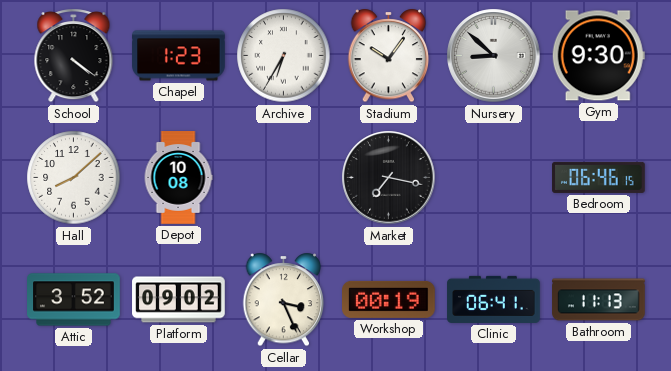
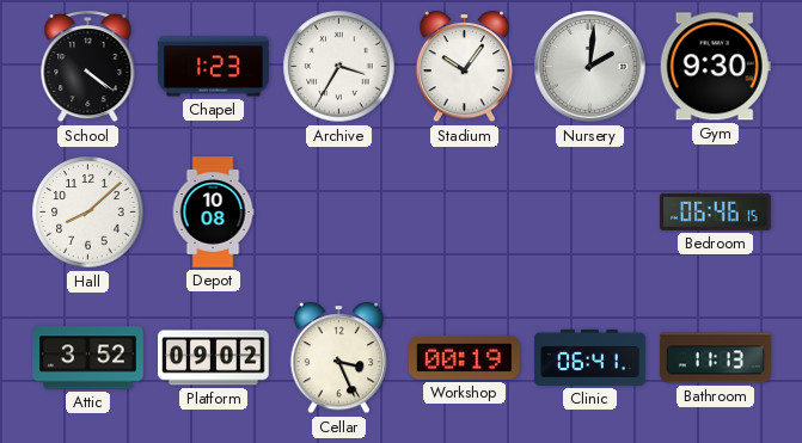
Archive: 6:35 -> 3:35 (339, 67)
Nursery: 8:52 -> 2:01 (590, 67)
Market: 7:17 -> none (389, 178)
